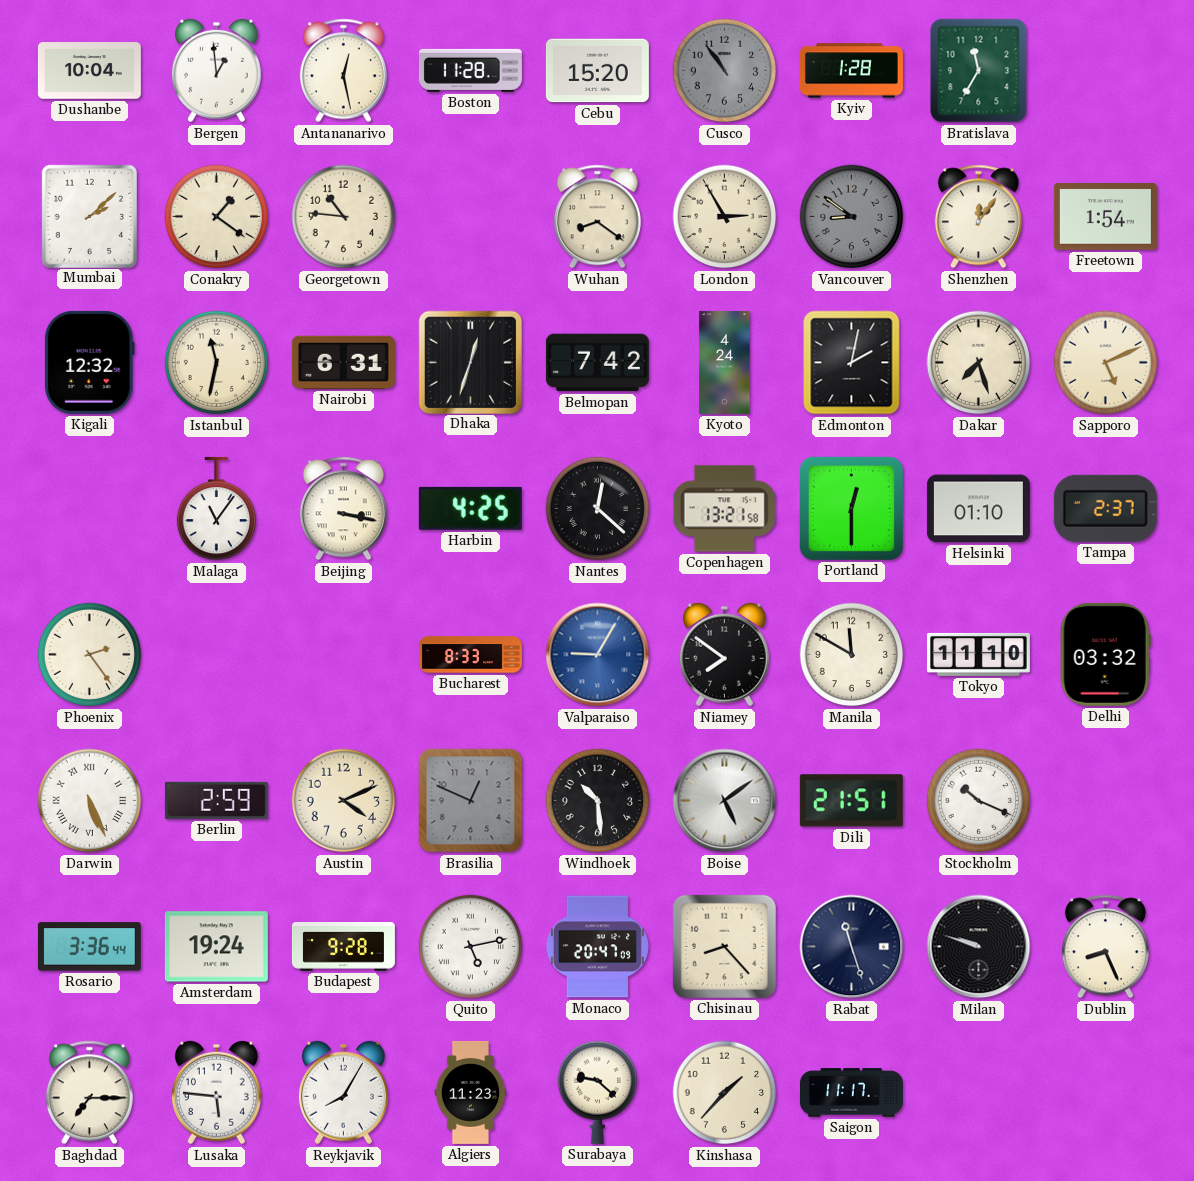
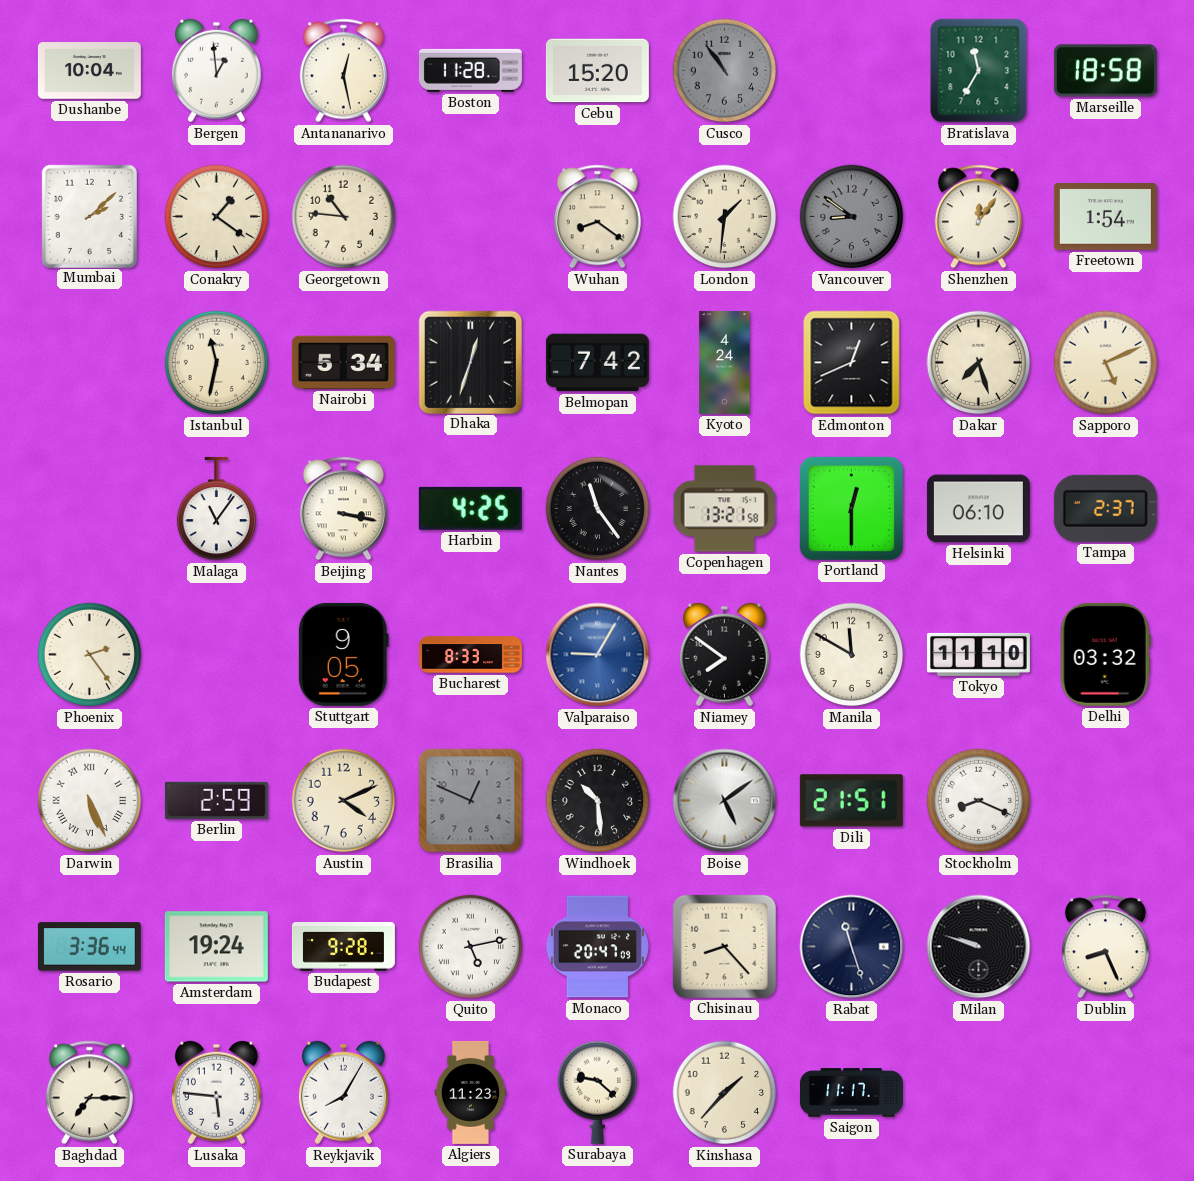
Kyiv: 1:28 -> none (851, 71)
Marseille: none -> 18:58 (1105, 71)
London: 2:55 -> 1:31 (725, 217)
Kigali: 12:32 -> none (89, 362)
Nairobi: 6:31 -> 5:34 (343, 362)
Edmonton: 2:02 -> 12:41 (852, 363)
Nantes: 12:22 -> 11:24 (598, 509)
Helsinki: 01:10 -> 06:10 (978, 509)
Stuttgart: none -> 9:05 (343, 654)
Stockholm: 10:19 -> 8:19 (979, 801)
